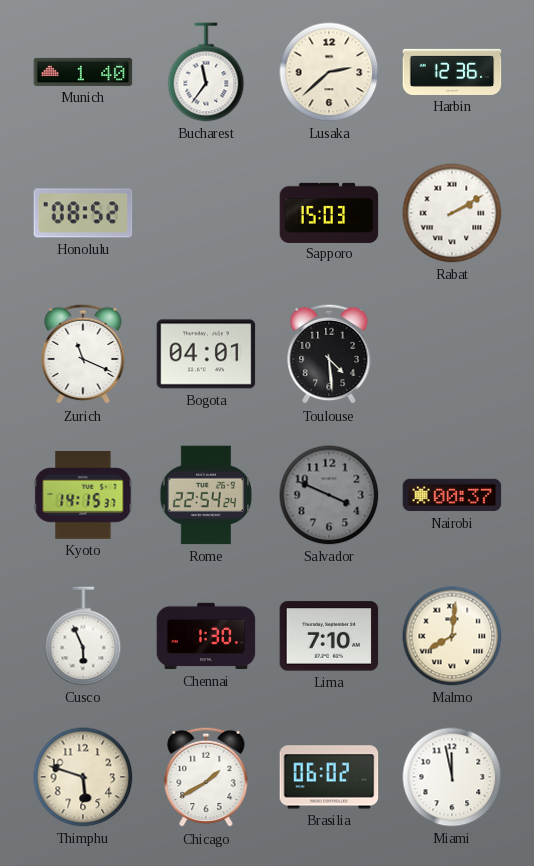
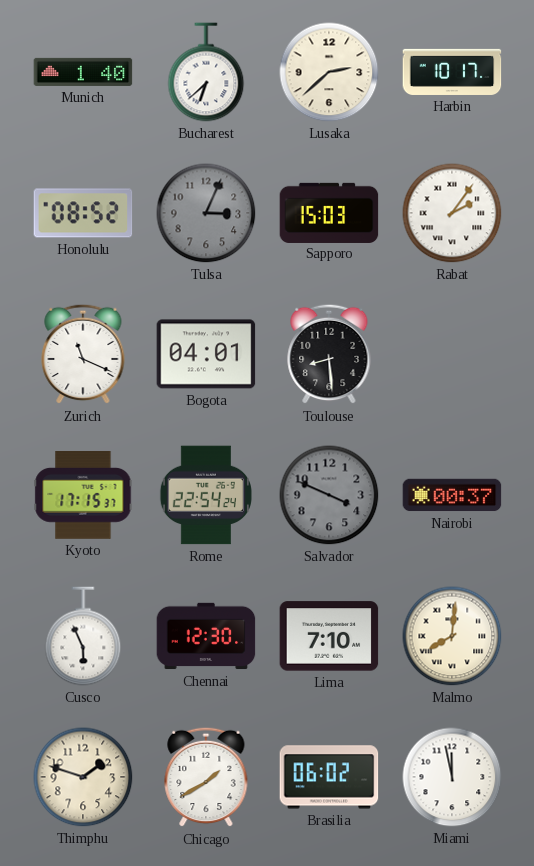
Bucharest: 11:36 -> 6:38 (206, 72)
Harbin: 12:36 -> 10:17 (452, 72)
Tulsa: none -> 3:04 (206, 213)
Rabat: 2:10 -> 2:06 (452, 213)
Toulouse: 4:29 -> 8:29 (329, 354)
Kyoto: 14:15 -> 17:15 (83, 496)
Chennai: 1:30 -> 12:30 (206, 636)
Thimphu: 5:48 -> 1:48 (83, 777)
